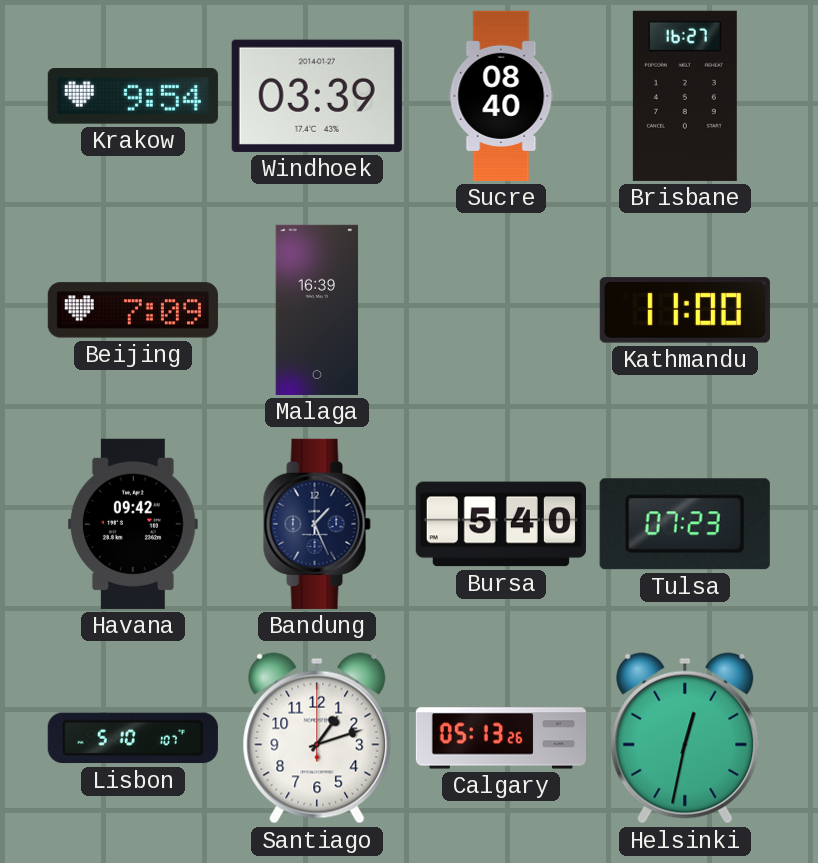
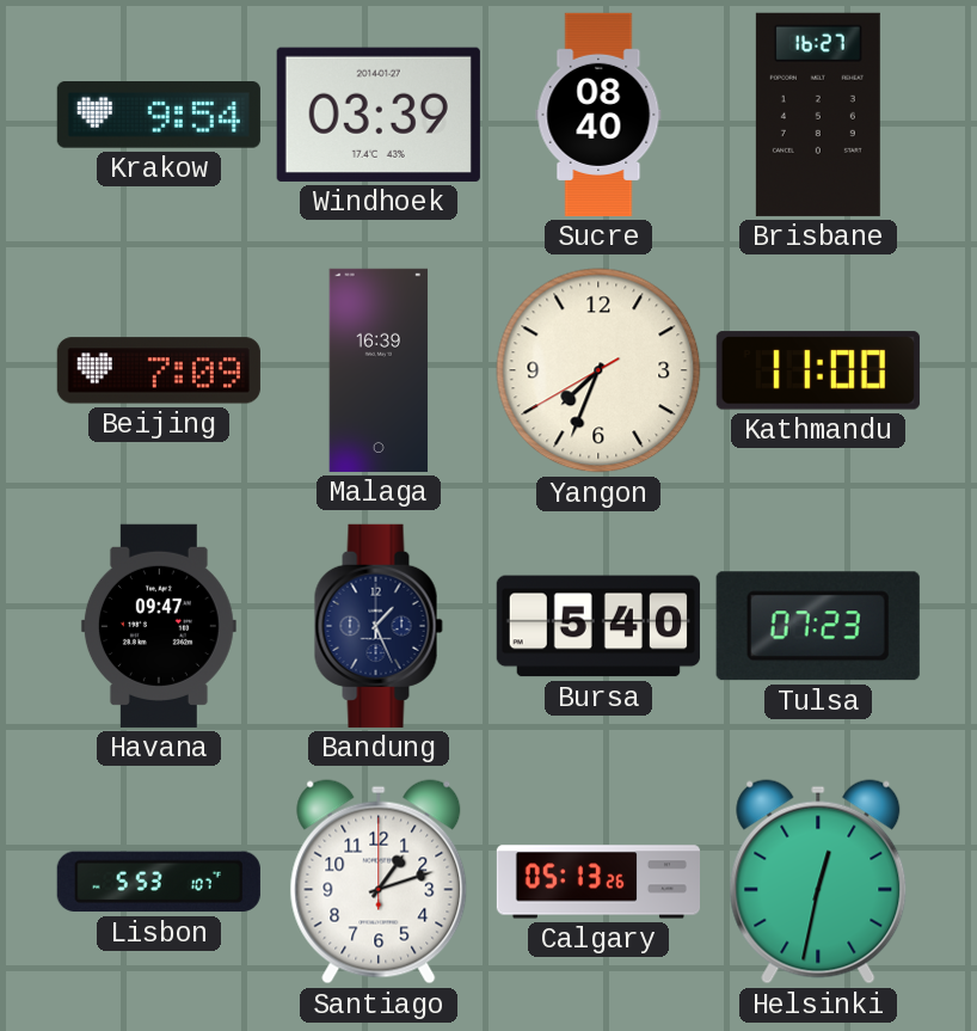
Yangon: none -> 7:33 (598, 370)
Havana: 09:42 -> 09:47 (159, 626)
Lisbon: 5:10 -> 5:53 (159, 882)
